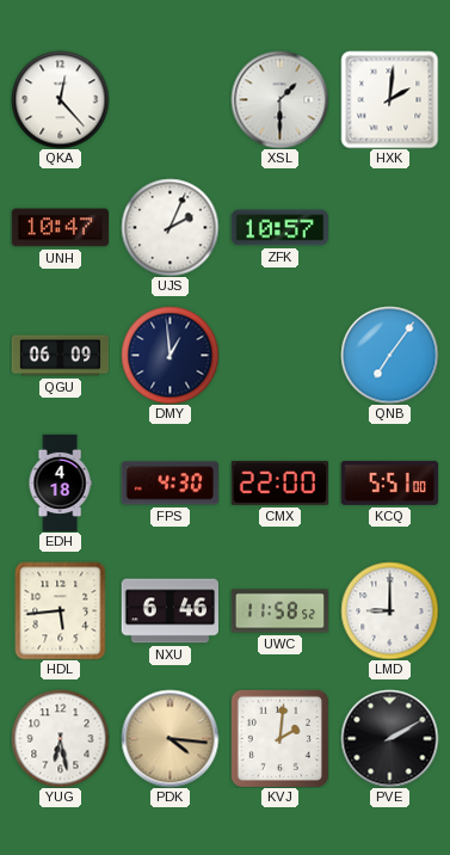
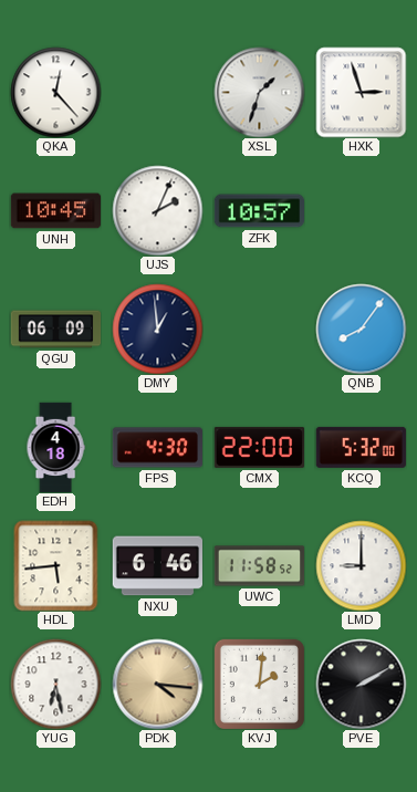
XSL: 1:30 -> 1:33 (259, 92)
HXK: 2:01 -> 2:57 (361, 92)
UNH: 10:47 -> 10:45 (55, 211)
QNB: 7:06 -> 8:06 (361, 329)
KCQ: 5:51 -> 5:32 (361, 447)
